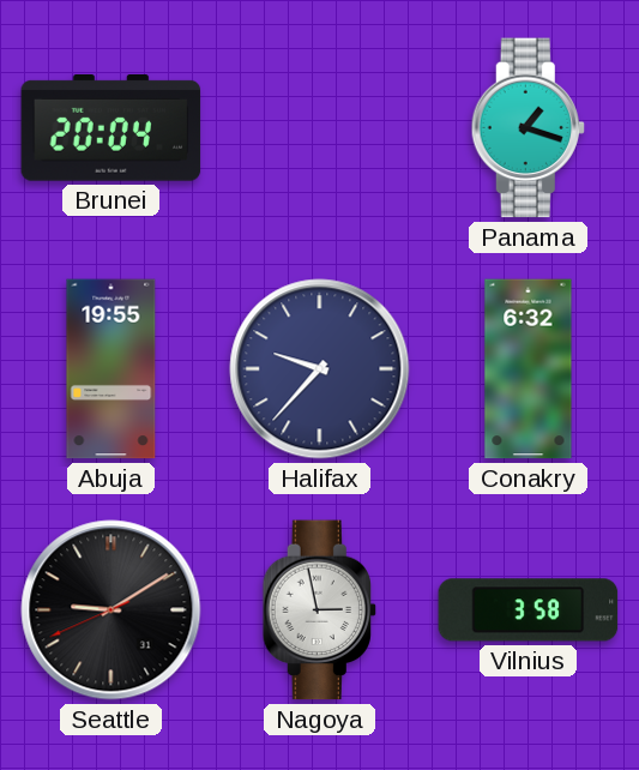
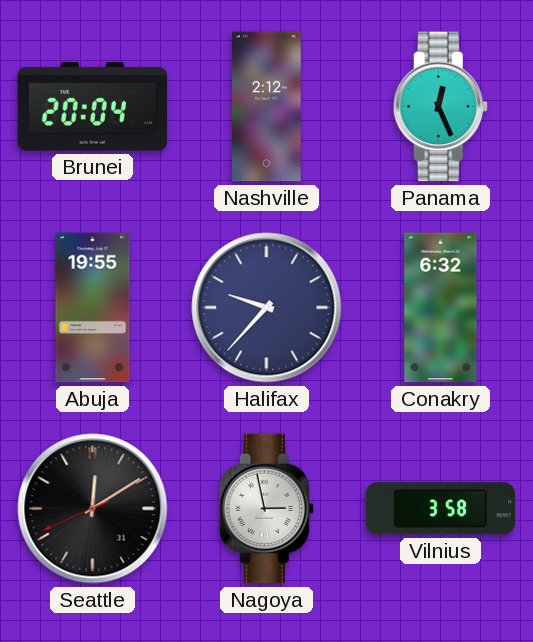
Nashville: none -> 2:12 (267, 107)
Panama: 1:18 -> 12:26 (440, 107)
Seattle: 9:09 -> 12:09 (93, 509)
